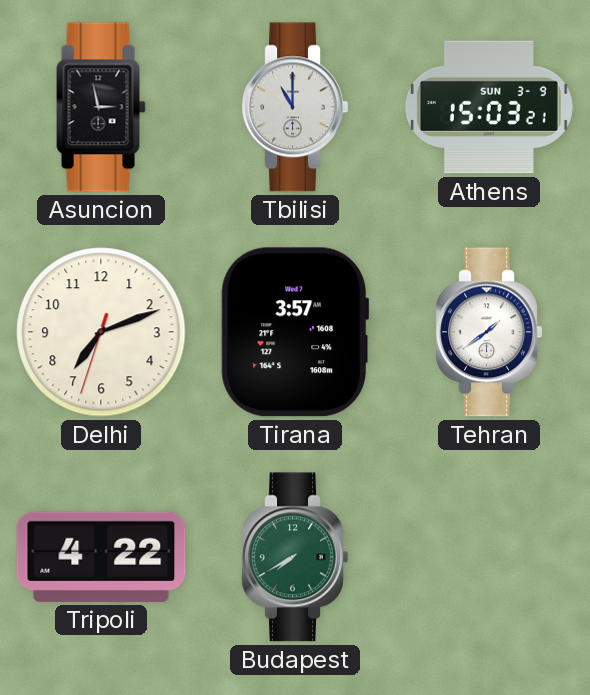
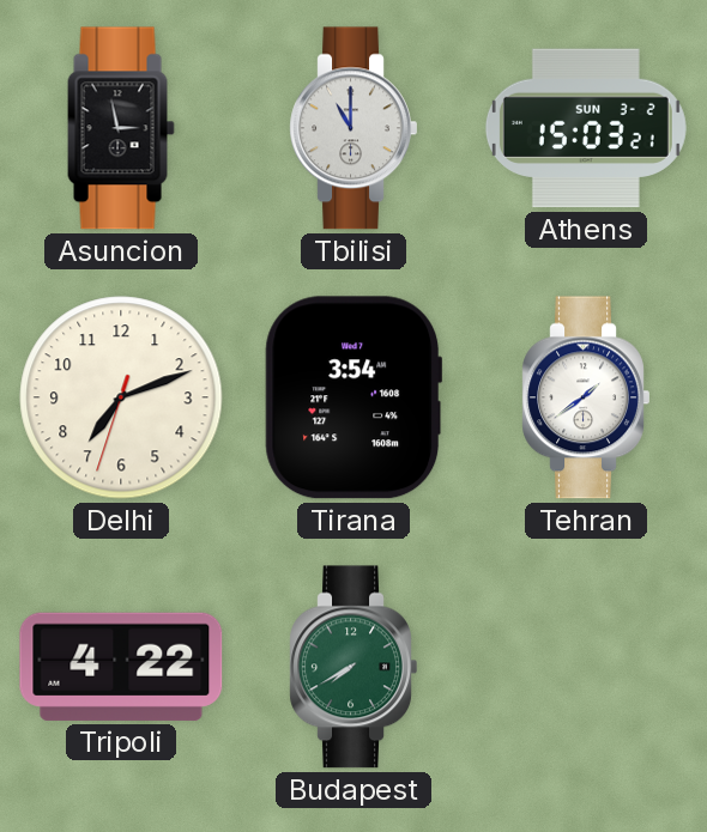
Athens date: SUN 3-9 -> SUN 3-2 (586, 128)
Tirana: 3:57 -> 3:54 (353, 397)
